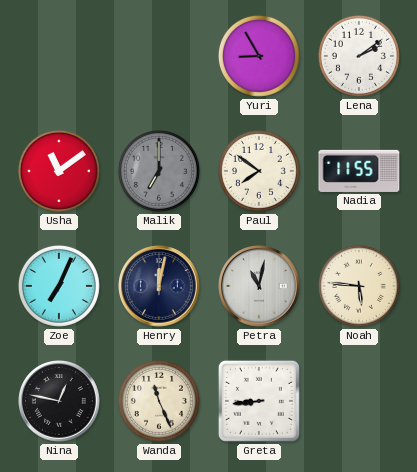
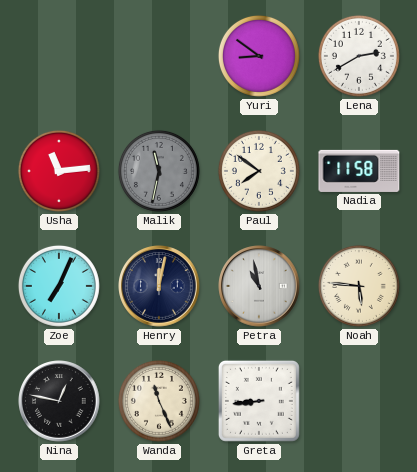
Yuri: 8:55 -> 8:51 (259, 56)
Lena: 2:09 -> 2:40 (359, 56)
Usha: 11:09 -> 11:14 (59, 171)
Malik: 7:00 -> 11:32 (159, 171)
Nadia: 11:55 -> 11:58 (359, 171)
Petra: 11:02 -> 10:58 (259, 286)
